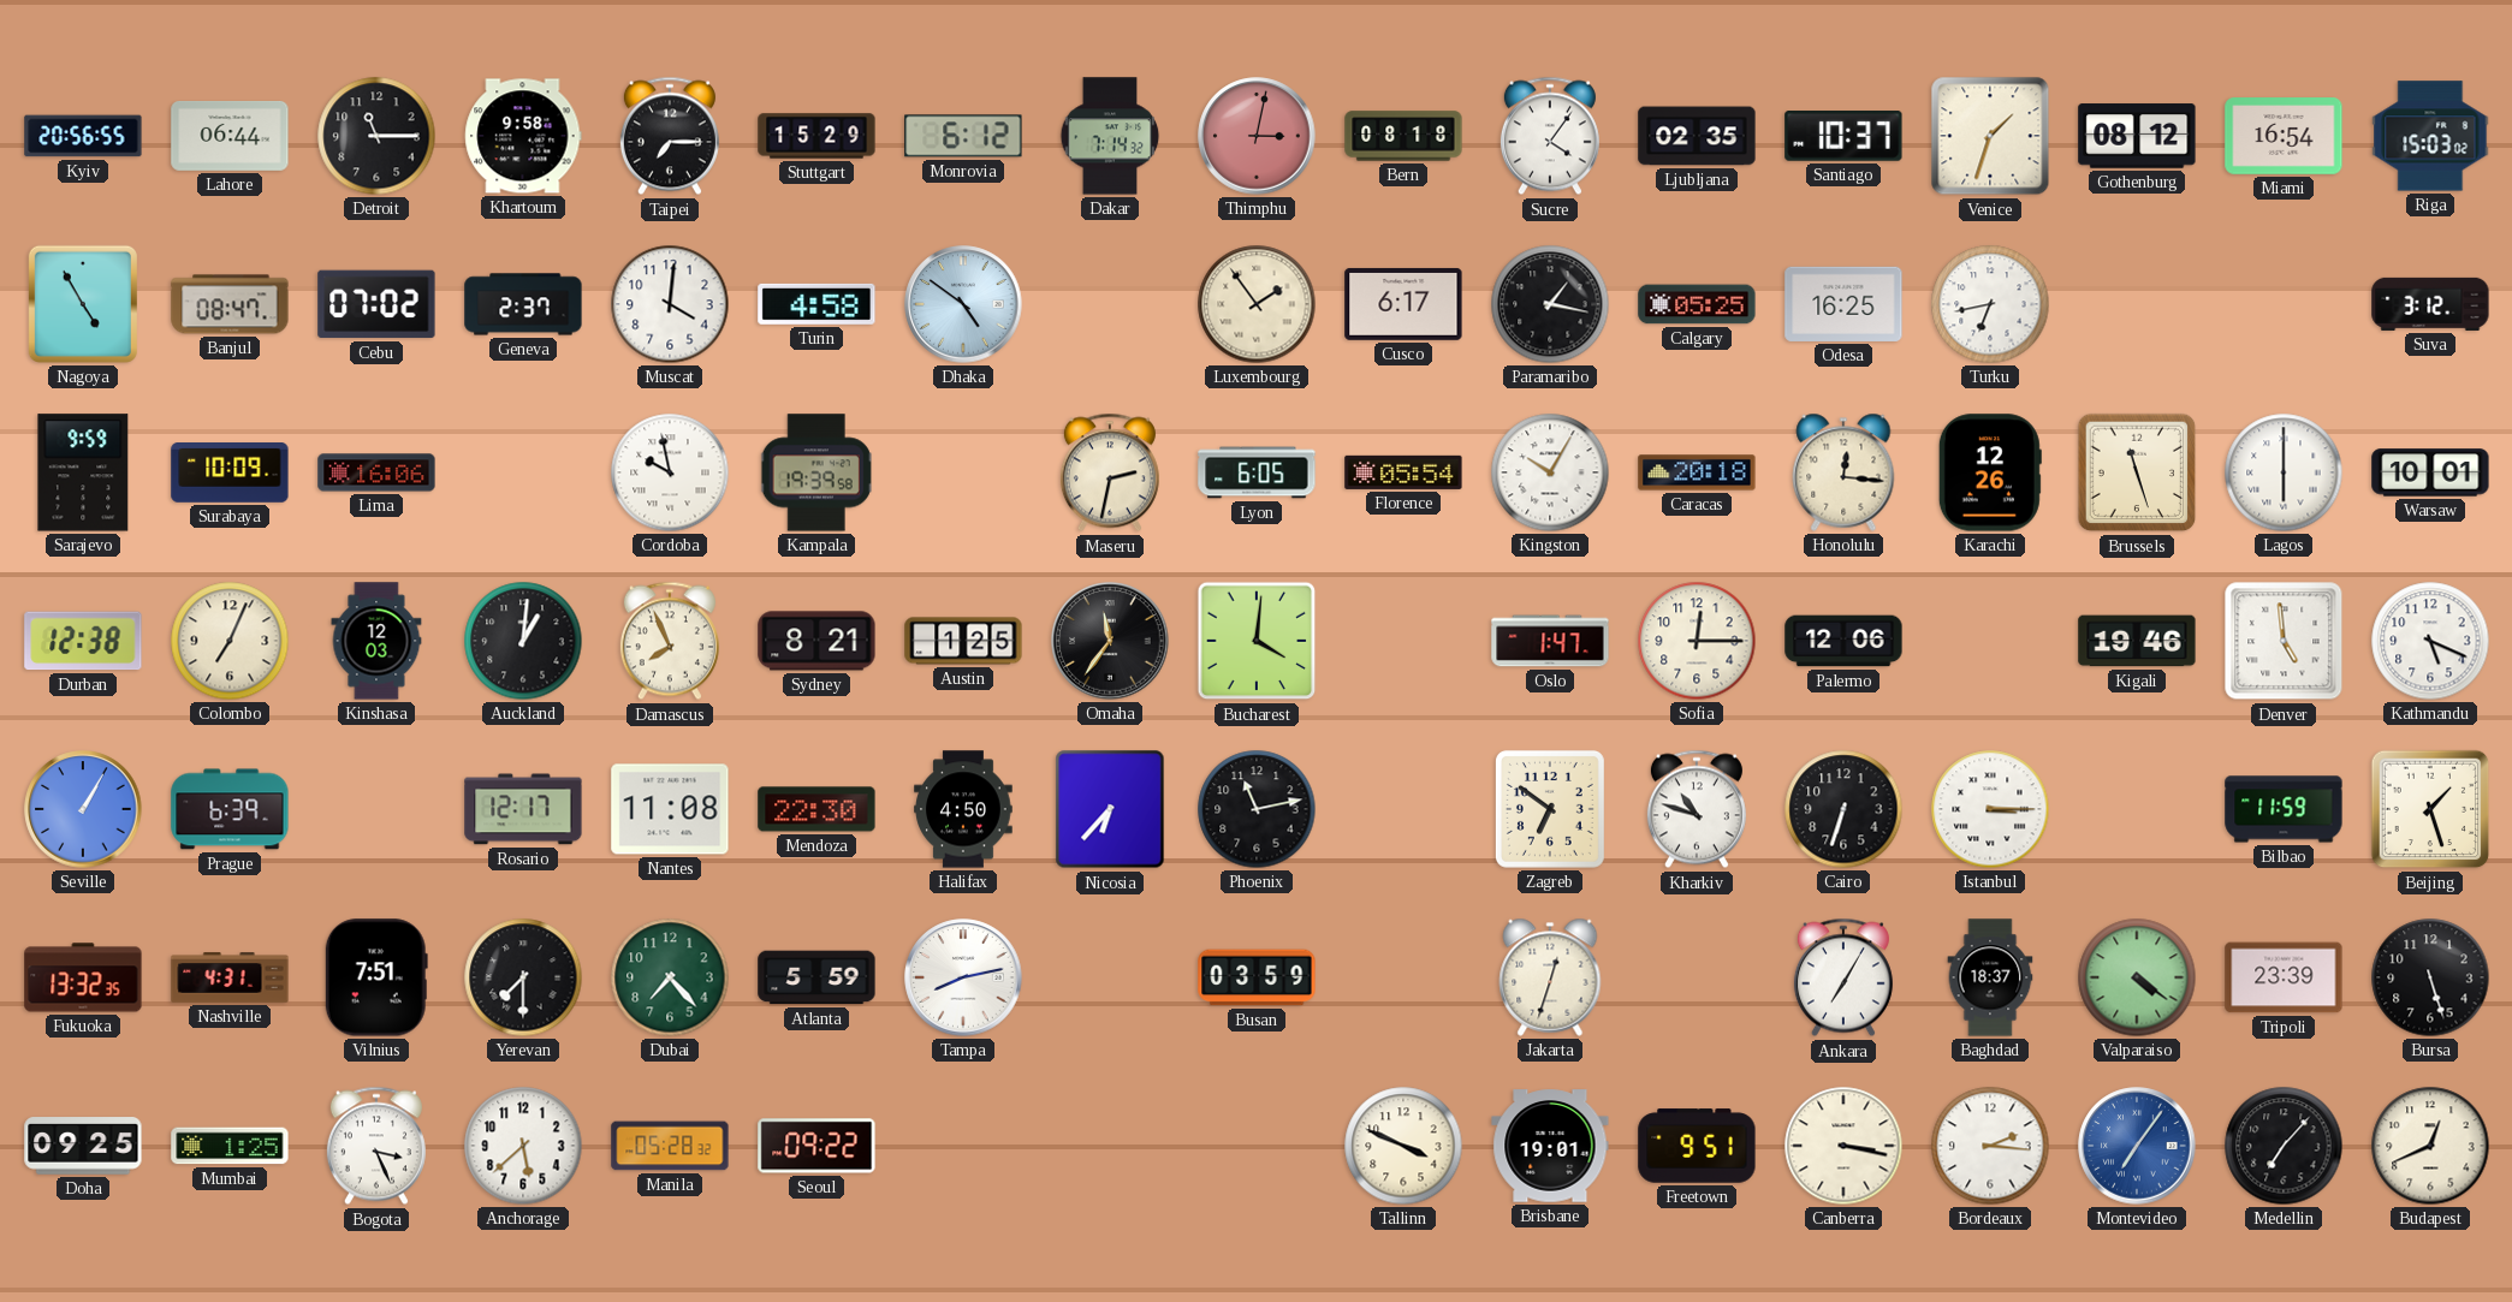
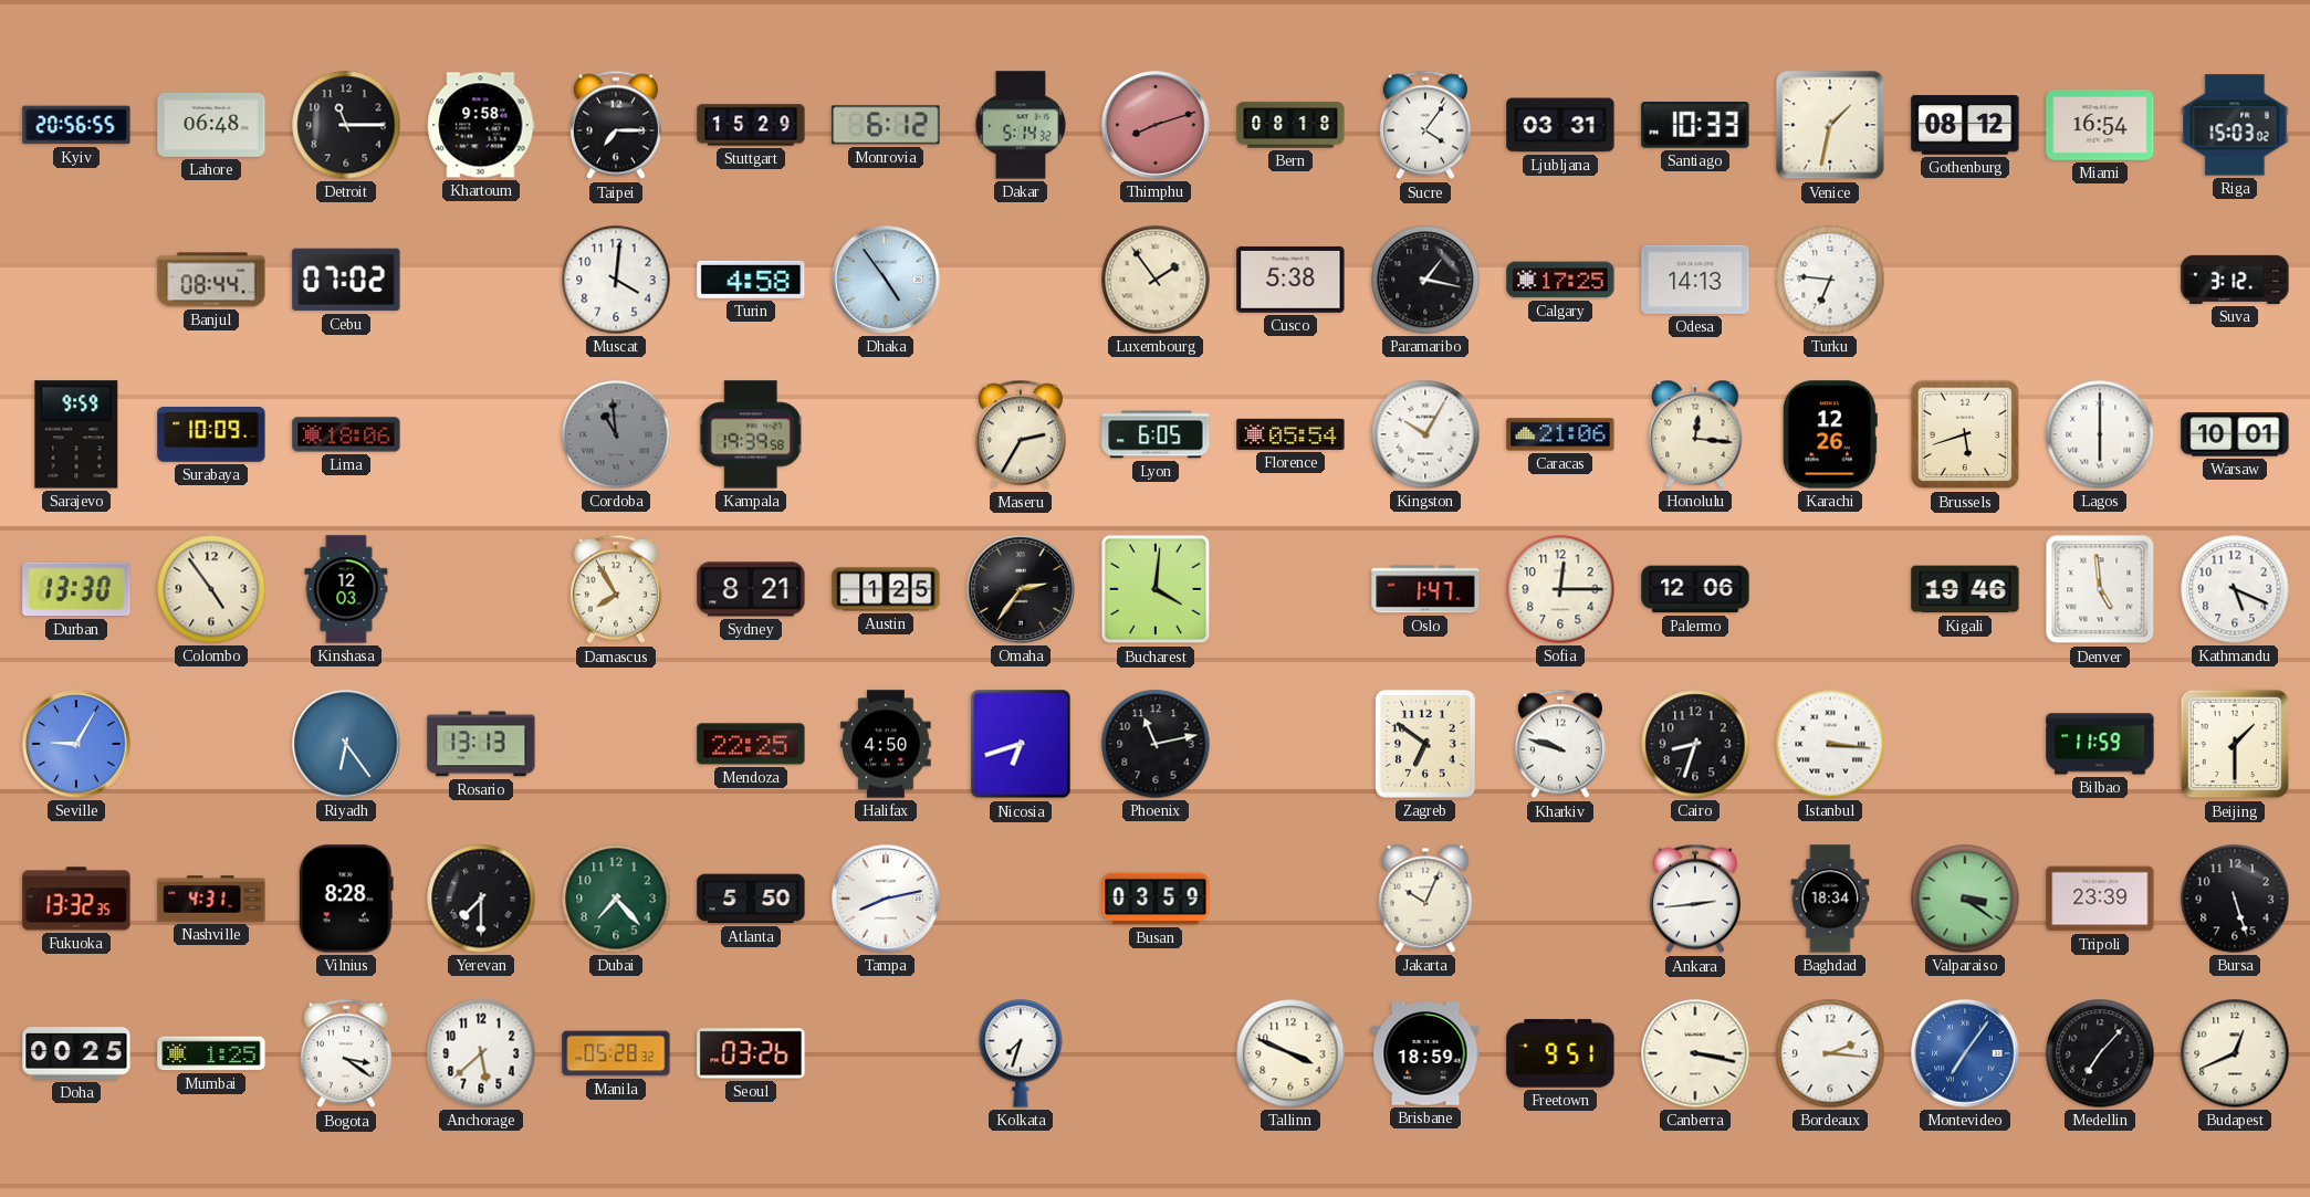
Lahore: 06:44 -> 06:48 (211, 125)
Dakar: 7:14 -> 5:14 (1021, 125)
Thimphu: 3:02 -> 8:12 (1156, 125)
Ljubljana: 02:35 -> 03:31 (1560, 125)
Santiago: 10:37 -> 10:33 (1695, 126)
Venice: 1:33 -> 1:32 (1830, 125)
Nagoya: 4:55 -> none (83, 304)
Banjul: 08:47 -> 08:44 (211, 280)
Geneva: 2:37 -> none (523, 304)
Dhaka: 4:51 -> 4:54 (886, 280)
Cusco: 6:17 -> 5:38 (1290, 280)
Calgary: 05:25 -> 17:25 (1560, 280)
Odesa: 16:25 -> 14:13 (1695, 280)
Turku: 6:43 -> 6:46 (1830, 280)
Lima: 16:06 -> 18:06 (346, 434)
Cordoba: 9:58 -> 10:59 (616, 434)
Cordoba dial: white -> grey (616, 434)
Maseru: 2:32 -> 2:35 (1021, 434)
Caracas: 20:18 -> 21:06 (1560, 434)
Brussels: 11:27 -> 5:42 (1965, 434)
Durban: 12:38 -> 13:30 (76, 589)
Colombo: 7:04 -> 4:54 (211, 589)
Auckland: 1:01 -> none (523, 641)
Damascus: 7:56 -> 7:55 (616, 589)
Omaha: 11:36 -> 2:36 (1021, 589)
Seville: 1:05 -> 9:05 (76, 744)
Prague: 6:39 -> none (230, 809)
Riyadh: none -> 6:24 (346, 744)
Rosario: 12:17 -> 13:13 (481, 744)
Nantes: 11:08 -> none (670, 809)
Mendoza: 22:30 -> 22:25 (751, 744)
Nicosia: 6:37 -> 6:42 (1021, 744)
Kharkiv: 10:48 -> 9:48 (1560, 744)
Cairo: 6:33 -> 8:33 (1695, 744)
Istanbul: 3:15 -> 3:16 (1830, 744)
Beijing: 1:27 -> 1:30 (2235, 744)
Vilnius: 7:51 -> 8:28 (346, 899)
Atlanta: 5:59 -> 5:50 (751, 899)
Jakarta: 12:33 -> 10:04 (1425, 899)
Ankara: 7:05 -> 2:44 (1695, 899)
Baghdad: 18:37 -> 18:34 (1830, 899)
Valparaiso: 4:21 -> 3:21 (1965, 899)
Doha: 09:25 -> 00:25 (76, 1053)
Bogota: 3:26 -> 3:21 (346, 1053)
Seoul: 09:22 -> 03:26 (751, 1053)
Kolkata: none -> 7:33 (1021, 1053)
Brisbane: 19:01 -> 18:59 (1425, 1053)
